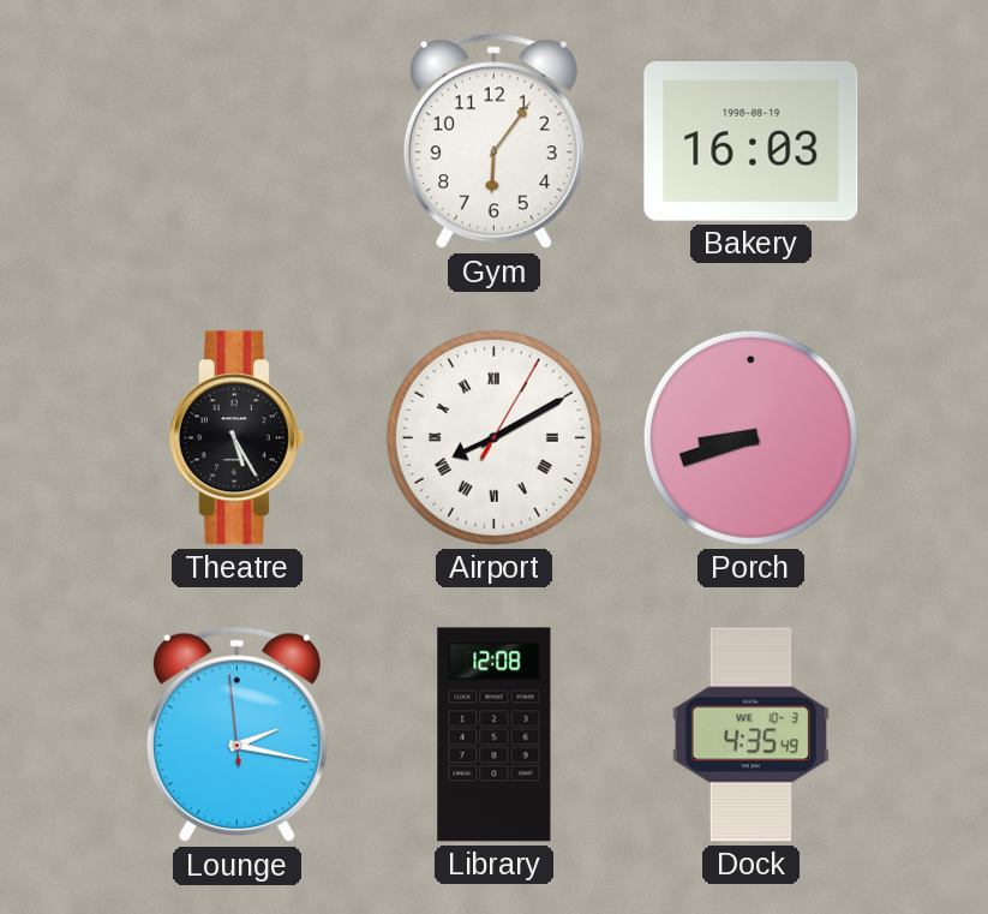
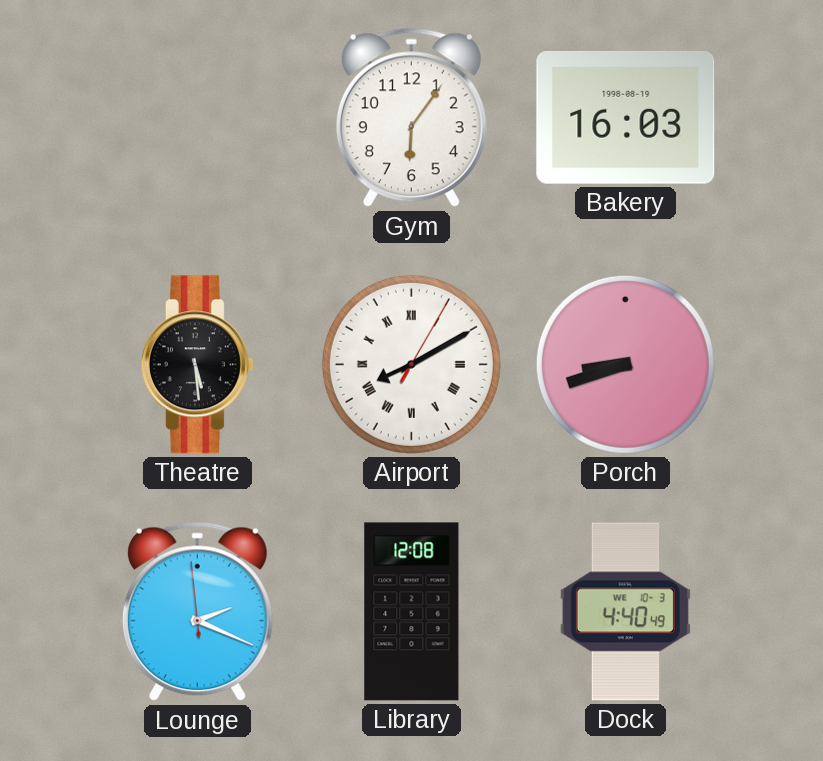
Theatre: 5:25 -> 5:29 (197, 365)
Lounge: 2:16 -> 2:18 (197, 612)
Dock: 4:35 -> 4:40 (625, 612)
